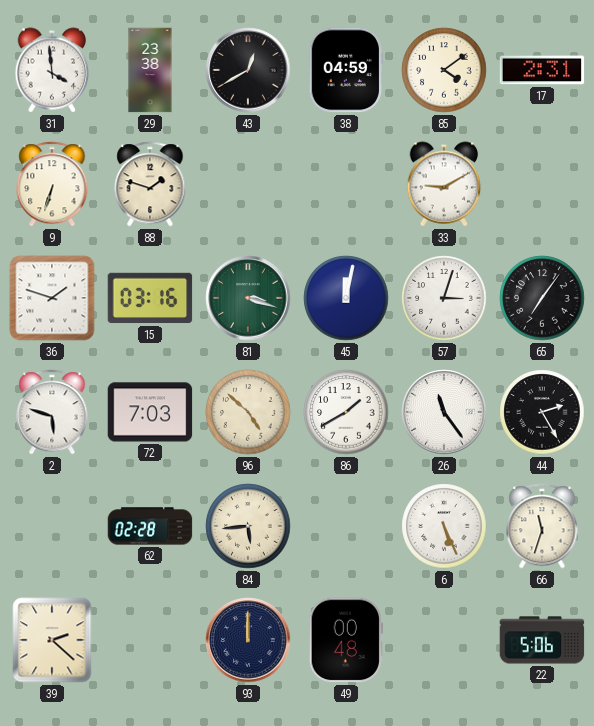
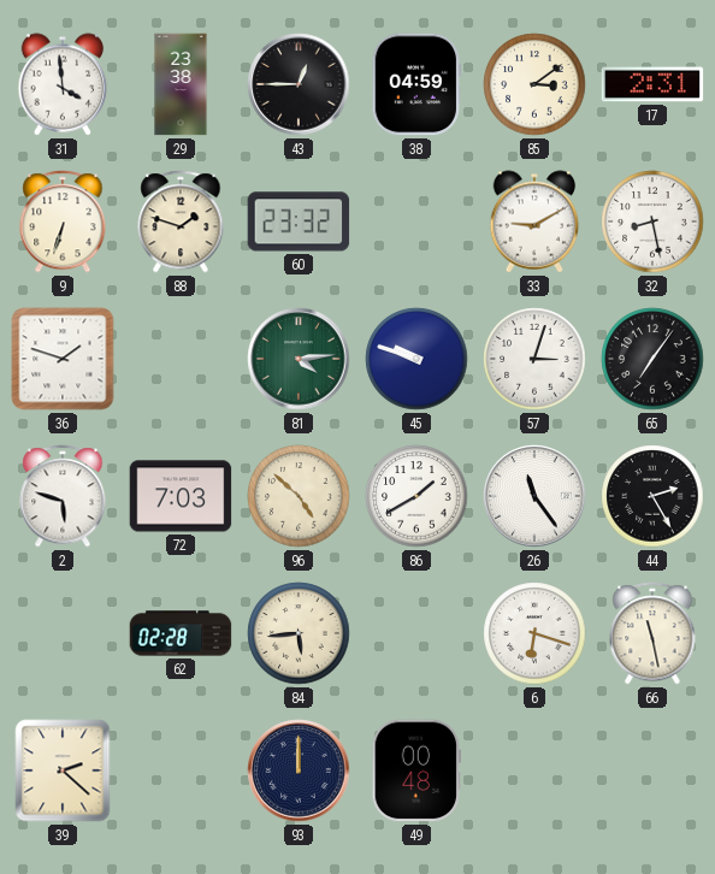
43: 12:40 -> 12:45 (299, 84)
85: 4:09 -> 3:09 (534, 84)
60: none -> 23:32 (299, 222)
32: none -> 8:28 (652, 222)
15: 03:16 -> none (150, 298)
81: 3:18 -> 4:14 (299, 359)
45: 12:02 -> 9:48 (416, 359)
6: 5:26 -> 6:18 (534, 633)
66: 11:33 -> 11:28 (652, 633)
22: 5:06 -> none (542, 640)
